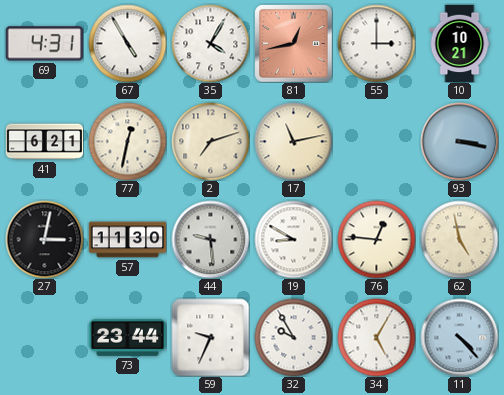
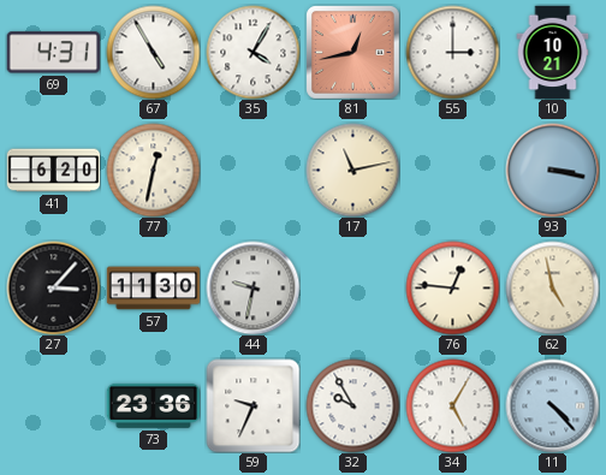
41: 6:21 -> 6:20 (53, 171)
2: 7:12 -> none (210, 141)
27: 3:02 -> 3:07 (53, 287)
44: 9:29 -> 9:32 (252, 287)
19: 8:50 -> none (293, 239)
73: 23:44 -> 23:36 (153, 405)
